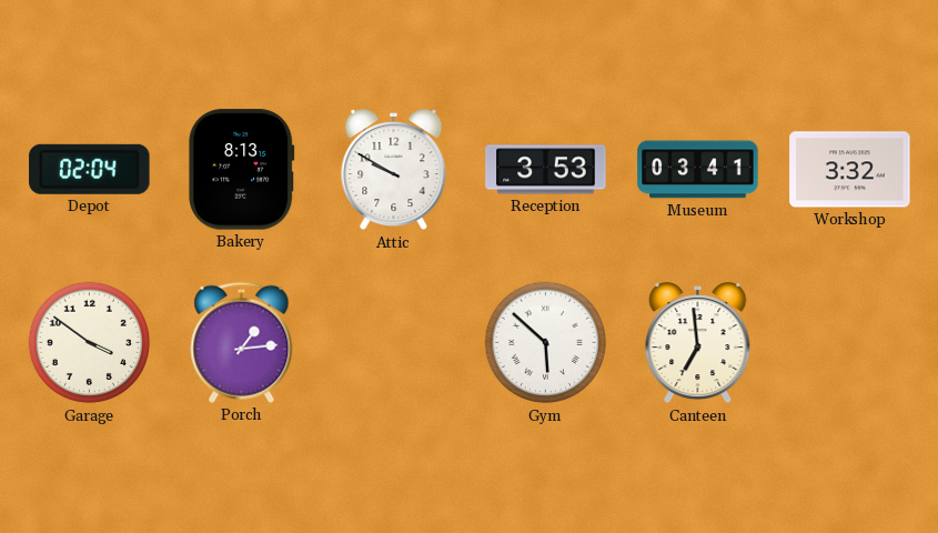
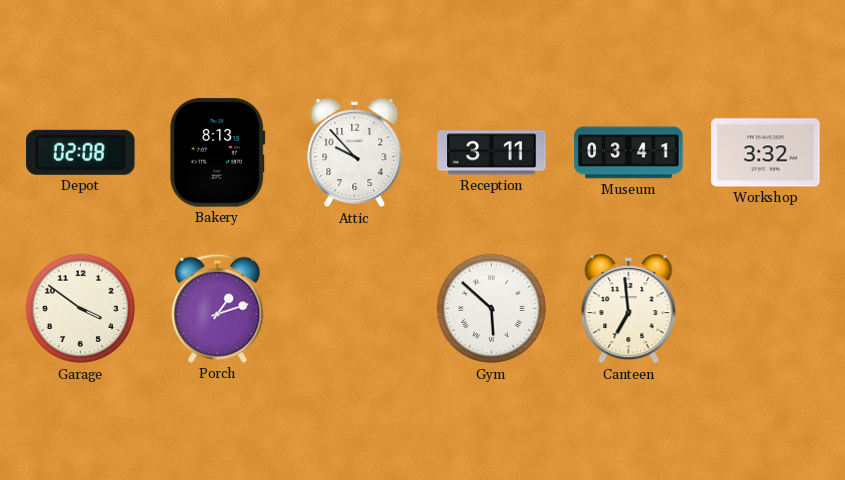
Depot: 02:04 -> 02:08 (81, 152)
Attic: 9:50 -> 9:53 (355, 153)
Reception: 3:53 -> 3:11 (492, 153)
Porch: 1:14 -> 1:12 (218, 308)
